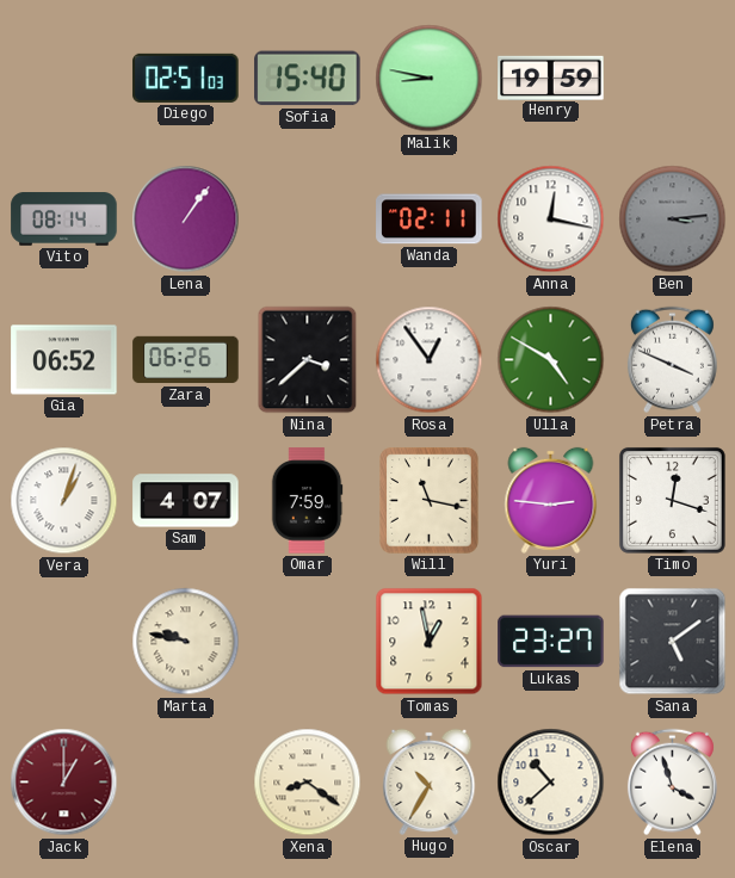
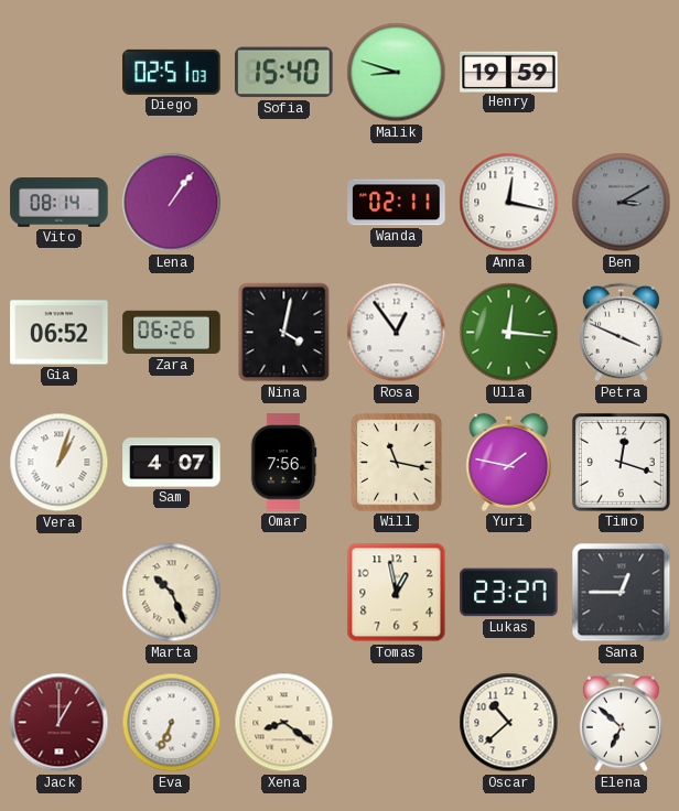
Malik: 8:47 -> 8:48 (397, 73)
Ben: 3:14 -> 3:10 (622, 203)
Nina: 3:38 -> 4:02 (284, 333)
Ulla: 4:50 -> 12:16 (509, 333)
Omar: 7:59 -> 7:56 (283, 463)
Yuri: 2:46 -> 1:47 (509, 462)
Marta: 9:47 -> 10:26 (172, 593)
Sana: 5:09 -> 12:45 (622, 593)
Eva: none -> 6:34 (172, 723)
Hugo: 10:35 -> none (430, 781)
Elena: 3:57 -> 6:52 (621, 723)
